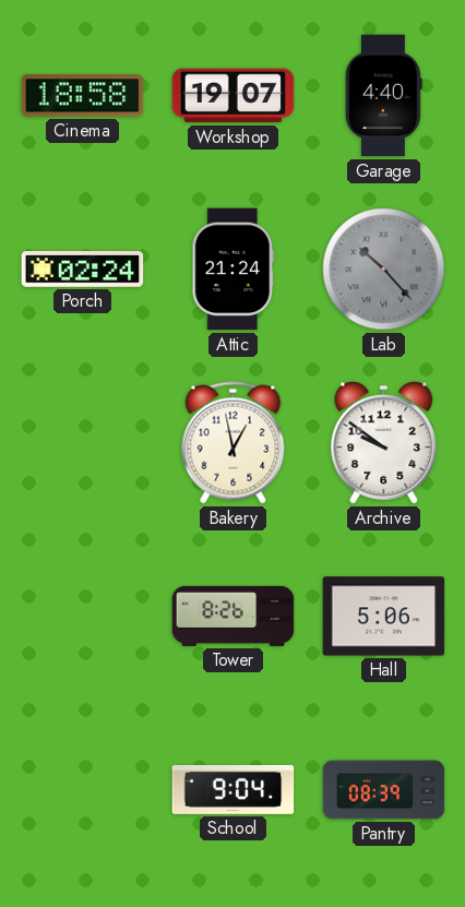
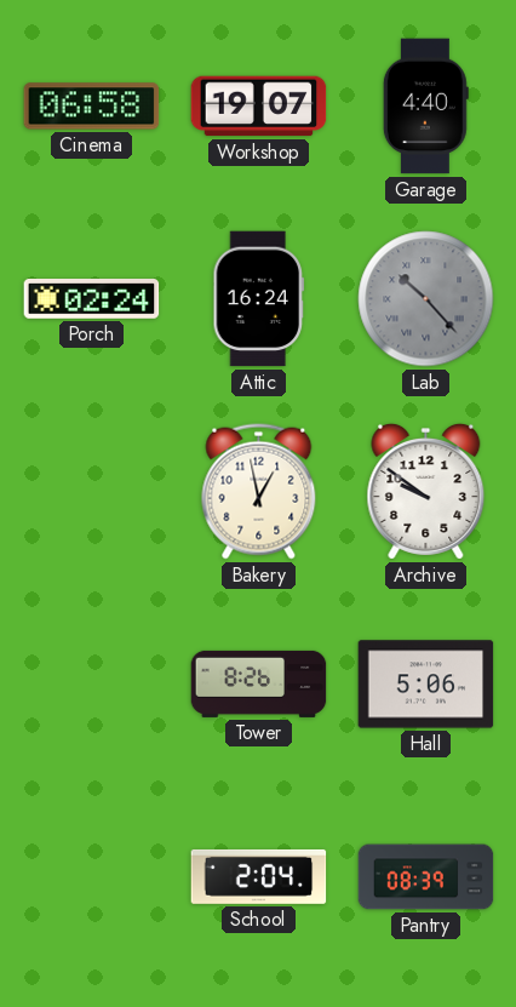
Cinema: 18:58 -> 06:58 (92, 107)
Attic: 21:24 -> 16:24 (259, 299)
School: 9:04 -> 2:04 (259, 876)
